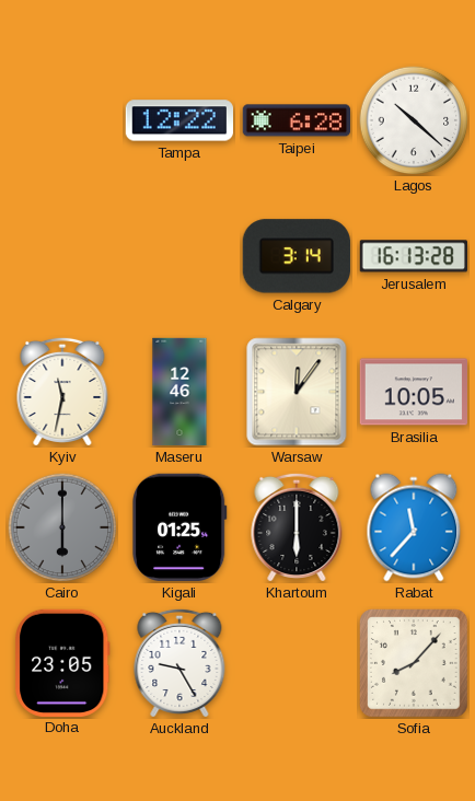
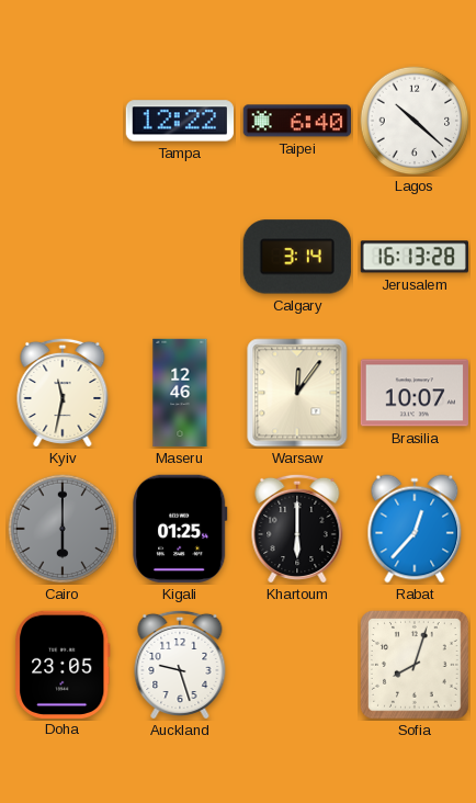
Taipei: 6:28 -> 6:40 (296, 121)
Brasilia: 10:05 -> 10:07 (413, 393)
Rabat: 11:37 -> 12:37 (415, 529)
Auckland: 9:25 -> 9:27 (180, 665)
Sofia: 8:07 -> 8:03 (415, 665)
